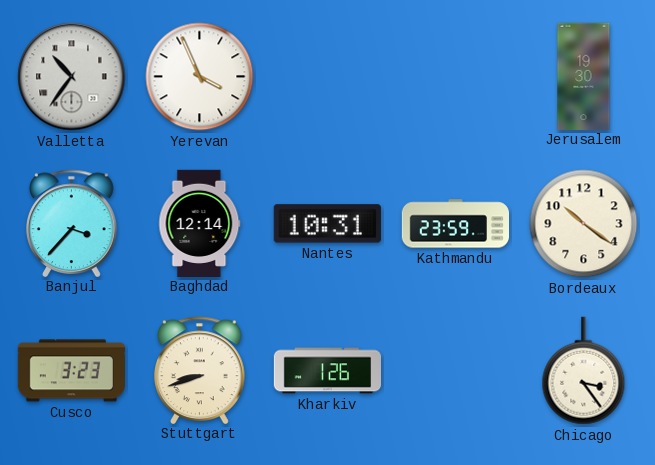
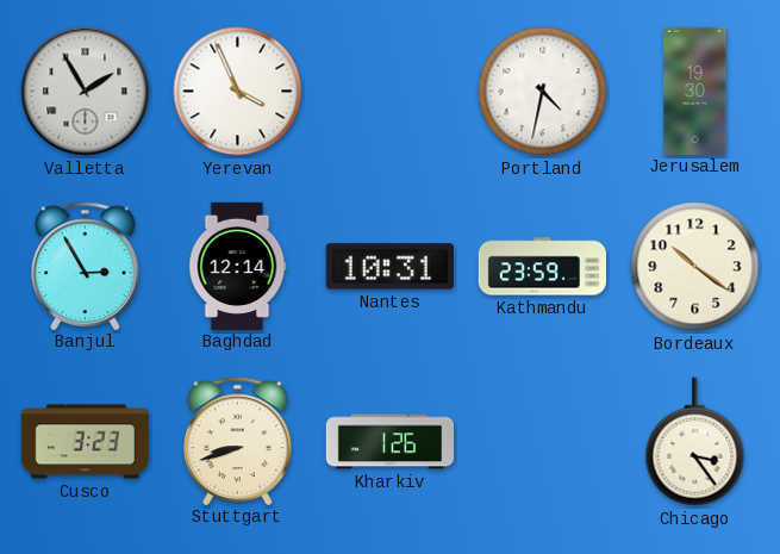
Valletta: 10:36 -> 1:55 (86, 92)
Portland: none -> 4:32 (543, 92)
Banjul: 3:37 -> 2:55 (86, 266)
